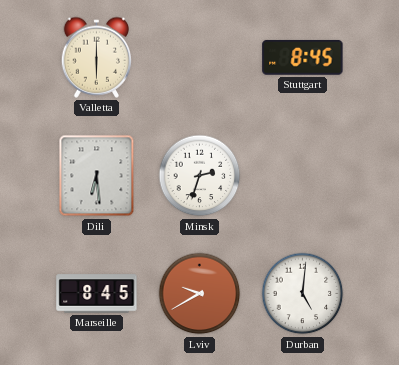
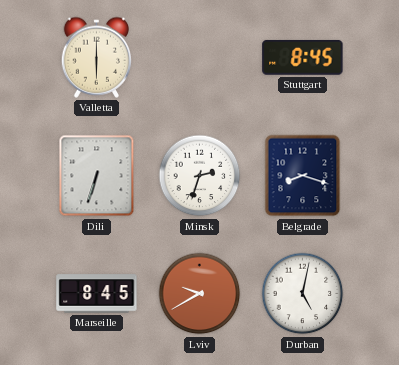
Dili: 6:29 -> 6:33 (97, 176)
Belgrade: none -> 8:18 (303, 176)
Durban: 5:01 -> 5:02 (303, 294)
